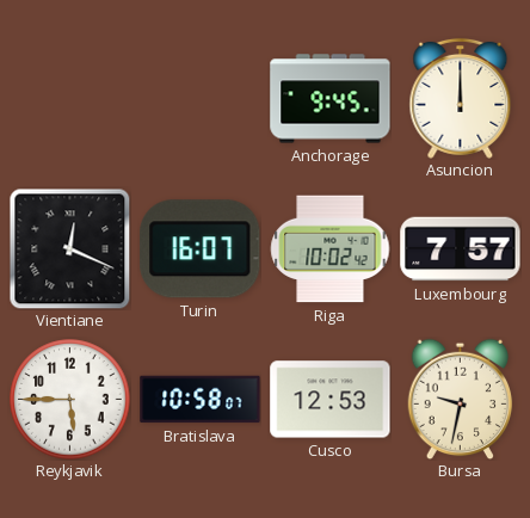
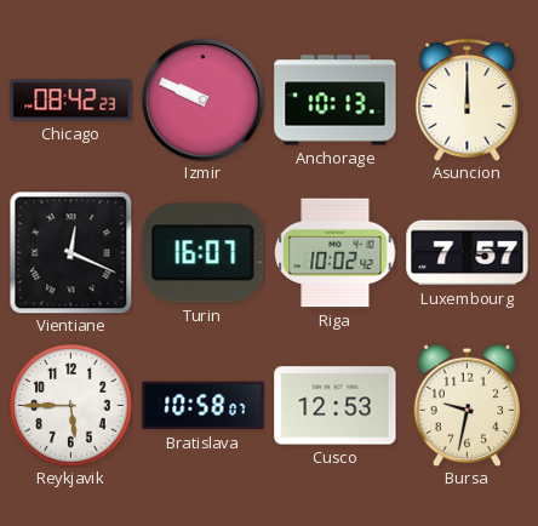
Chicago: none -> 08:42 (71, 101)
Izmir: none -> 9:49 (202, 99)
Anchorage: 9:45 -> 10:13 (336, 101)
